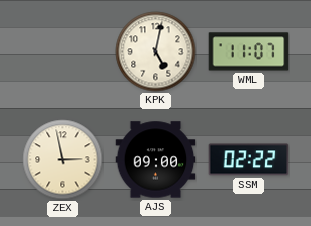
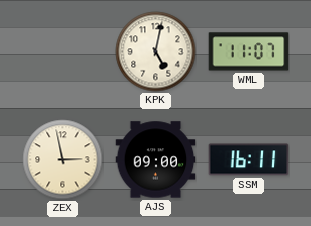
SSM: 02:22 -> 16:11 (249, 160)
